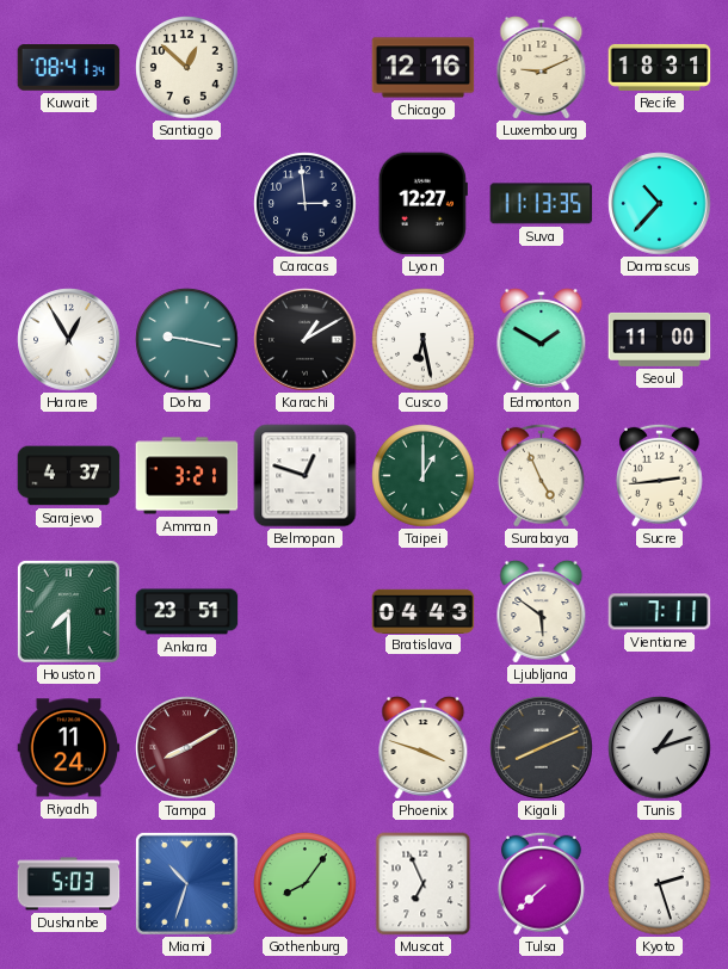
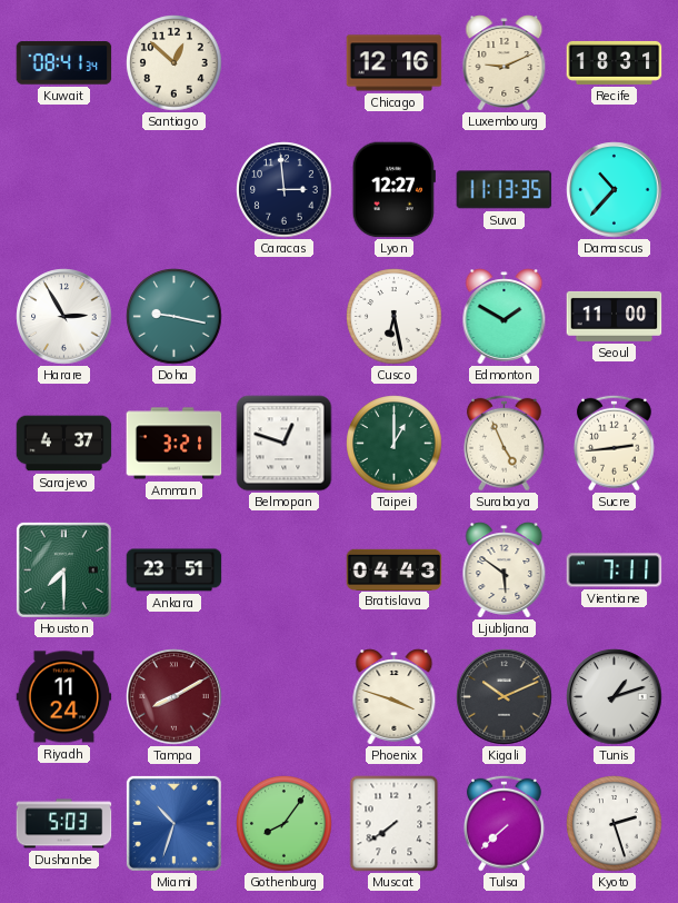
Harare: 12:55 -> 2:55 (64, 317)
Karachi: 1:10 -> none (306, 340)
Kigali: 8:11 -> 10:11 (505, 697)
Muscat: 6:56 -> 7:39 (395, 824)
